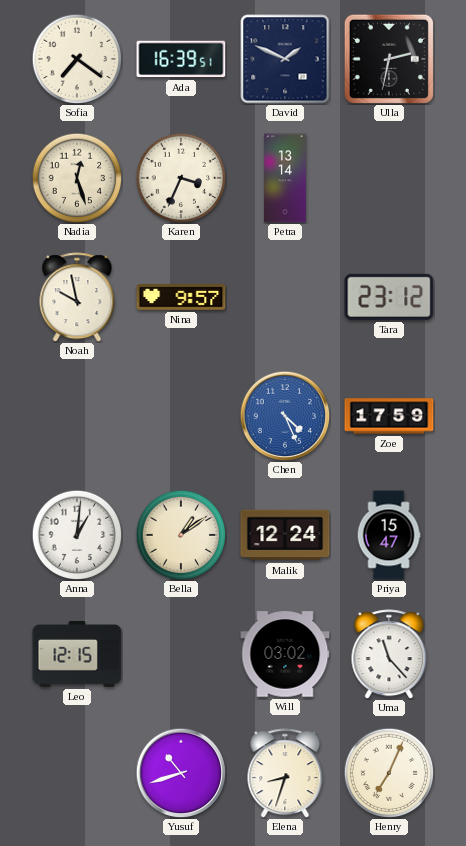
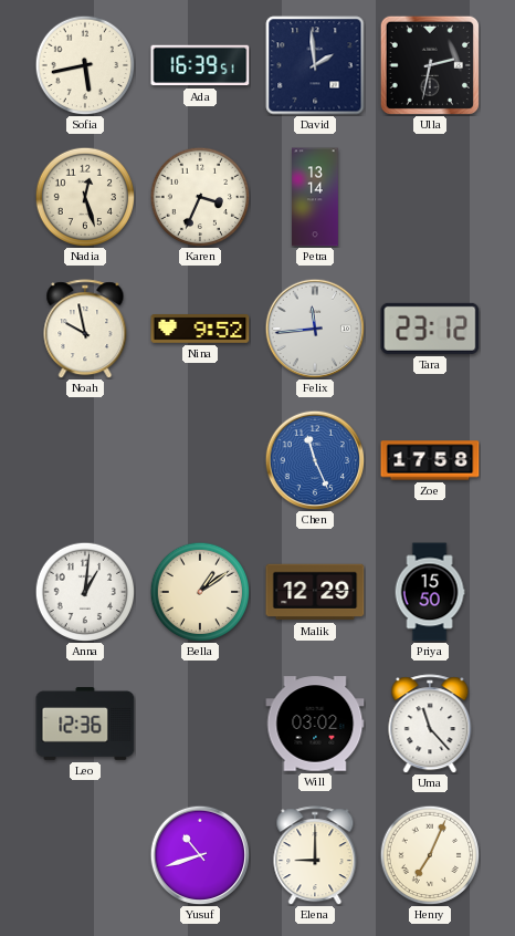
Sofia: 7:21 -> 5:43 (85, 65)
David: 1:49 -> 1:59 (315, 65)
Nina: 9:57 -> 9:52 (200, 329)
Felix: none -> 11:44 (315, 329)
Chen: 4:26 -> 11:26 (315, 460)
Zoe: 17:59 -> 17:58 (430, 460)
Malik: 12:24 -> 12:29 (315, 592)
Priya: 15:47 -> 15:50 (430, 592)
Leo: 12:15 -> 12:36 (85, 725)
Elena: 8:33 -> 9:00 (315, 855)
